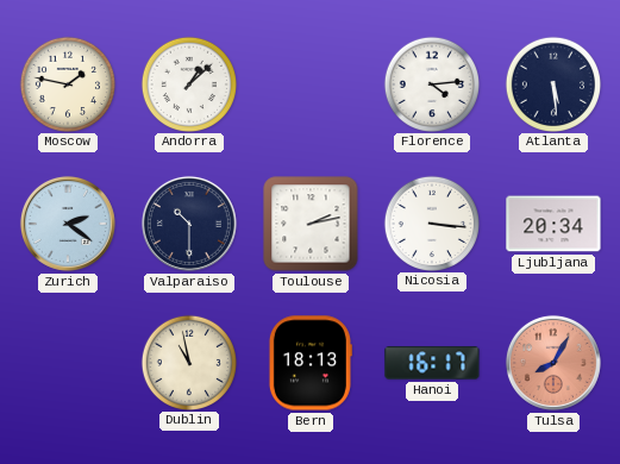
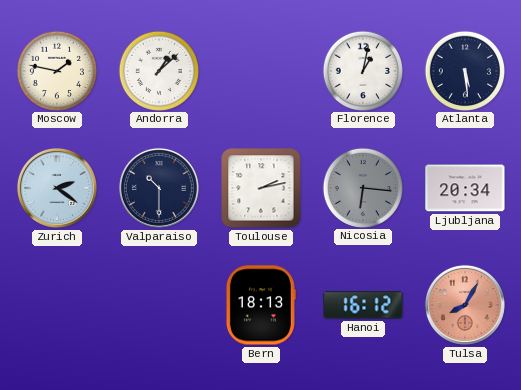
Florence: 4:14 -> 1:02 (362, 70)
Nicosia: 3:16 -> 6:16 (362, 187)
Nicosia dial: white -> grey (362, 187)
Dublin: 10:58 -> none (188, 362)
Hanoi: 16:17 -> 16:12 (363, 305)
